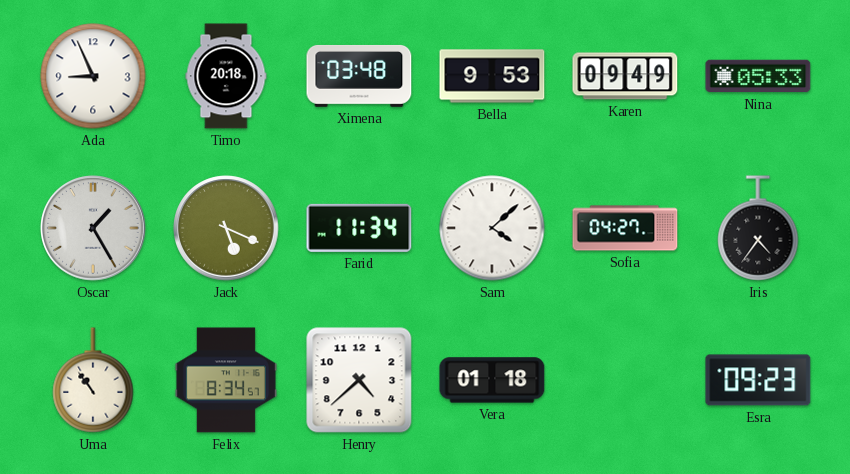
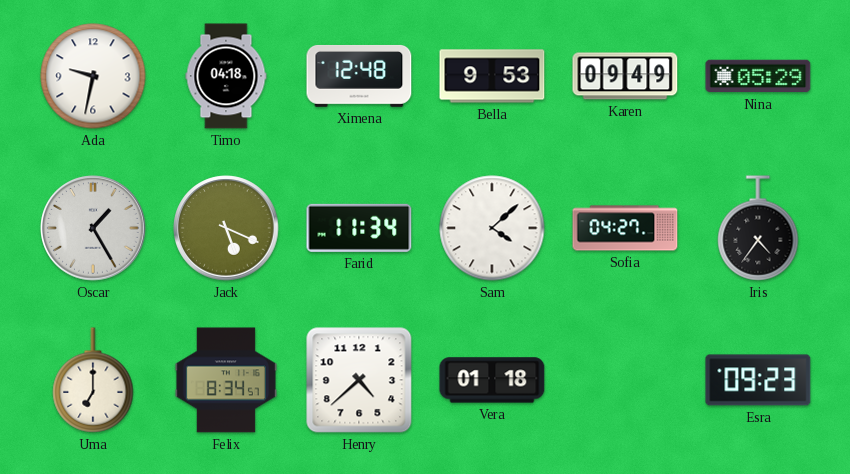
Ada: 8:56 -> 9:32 (93, 76)
Timo: 20:18 -> 04:18 (226, 76)
Ximena: 03:48 -> 12:48 (359, 76)
Nina: 05:33 -> 05:29 (758, 76)
Uma: 10:54 -> 7:00 (93, 380)
